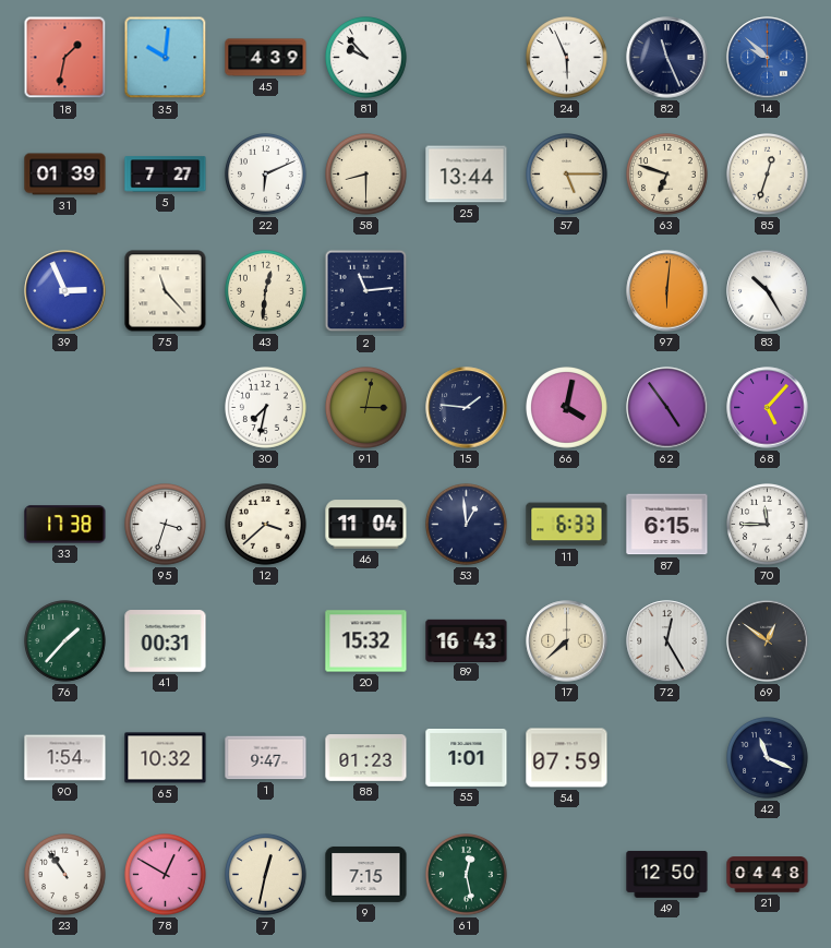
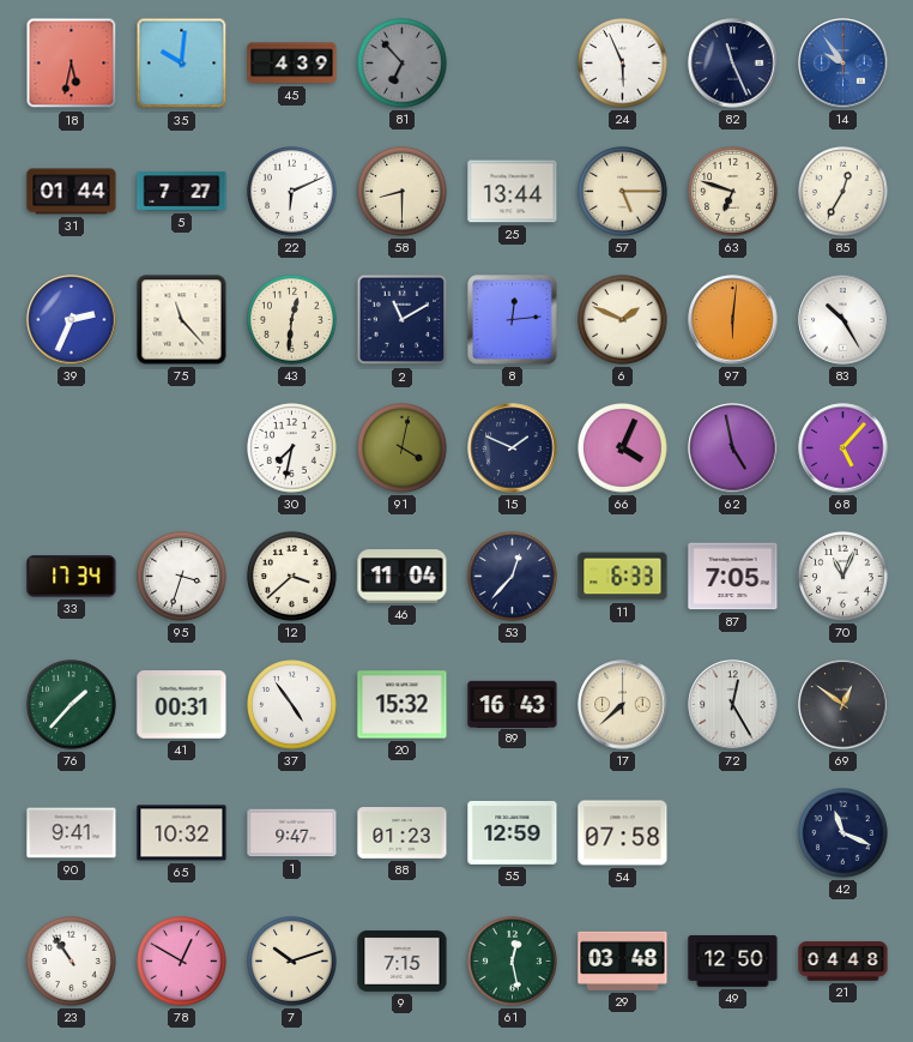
18: 1:32 -> 5:32 (72, 64)
81: 9:53 -> 6:53 (403, 64)
81 dial: white -> grey (403, 64)
14: 9:52 -> 9:54 (844, 64)
31: 01:39 -> 01:44 (72, 192)
85: 12:33 -> 12:35 (844, 192)
39: 2:56 -> 2:34 (72, 320)
2: 11:14 -> 11:10 (403, 320)
8: none -> 12:14 (513, 320)
6: none -> 1:49 (623, 320)
91: 3:02 -> 4:02 (403, 448)
15: 1:46 -> 1:49 (513, 448)
66: 4:02 -> 4:04 (623, 448)
62: 4:54 -> 4:58 (733, 448)
33: 17:38 -> 17:34 (72, 577)
53: 12:59 -> 12:37 (513, 577)
87: 6:15 -> 7:05 (733, 577)
70: 11:45 -> 11:04 (844, 577)
37: none -> 4:54 (292, 705)
90: 1:54 -> 9:41 (72, 833)
55: 1:01 -> 12:59 (513, 832)
54: 07:59 -> 07:58 (623, 833)
7: 12:32 -> 10:12 (292, 962)
29: none -> 03:48 (623, 960)
